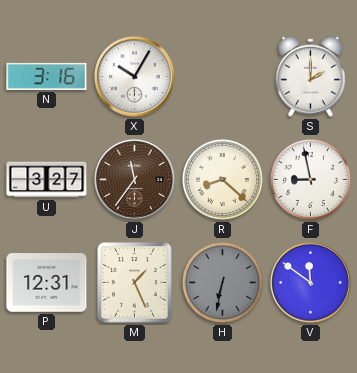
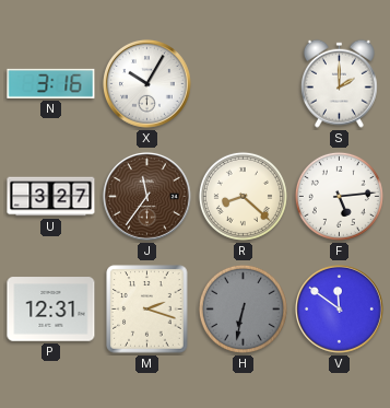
F: 8:58 -> 5:14 (339, 196)
M: 1:26 -> 2:18 (147, 310)
